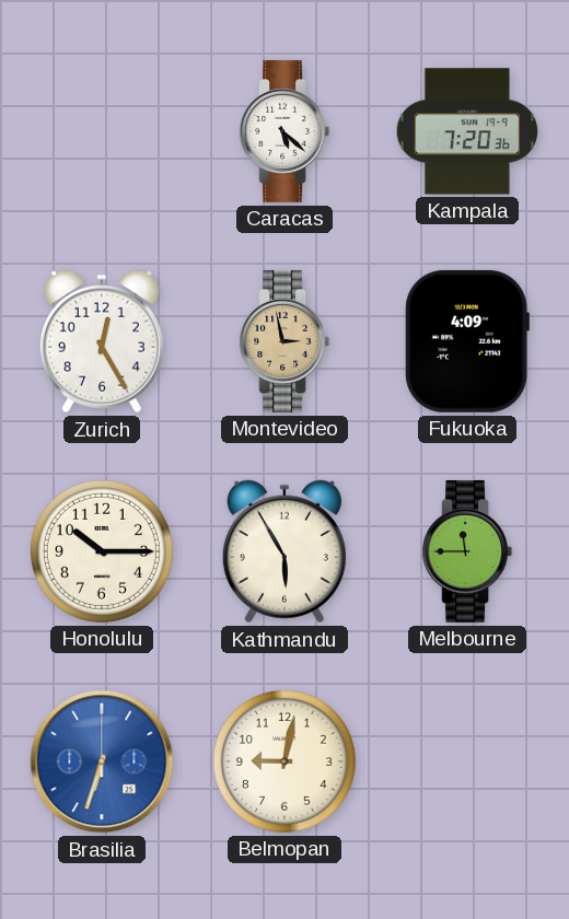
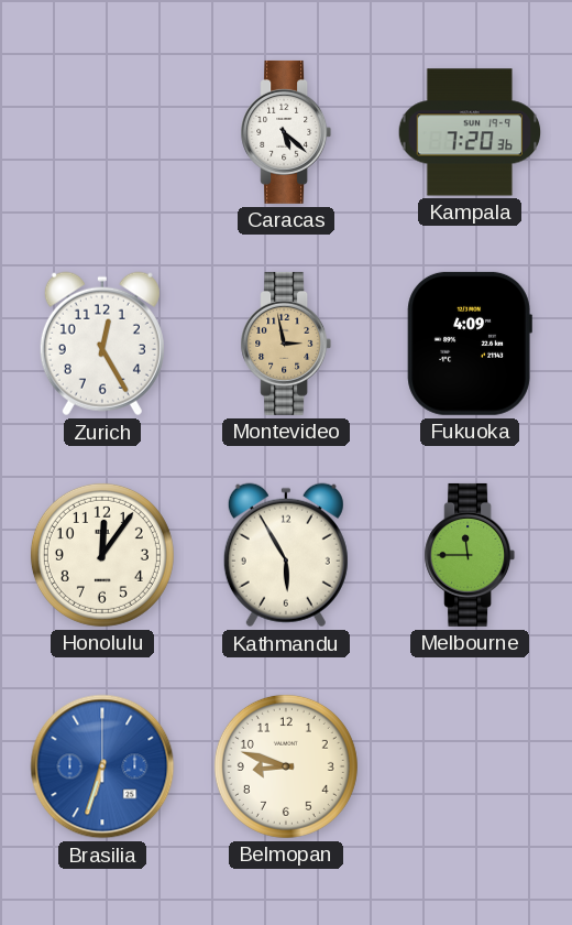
Honolulu: 10:15 -> 12:06 (102, 555)
Belmopan: 9:02 -> 8:48 (286, 766)
